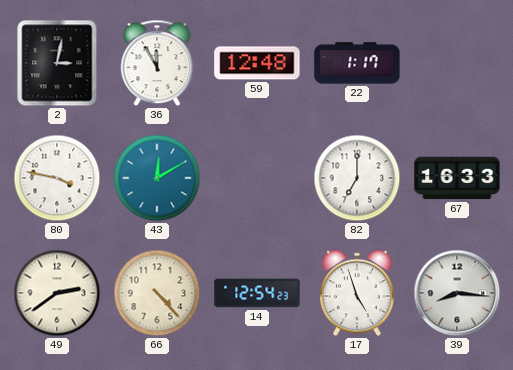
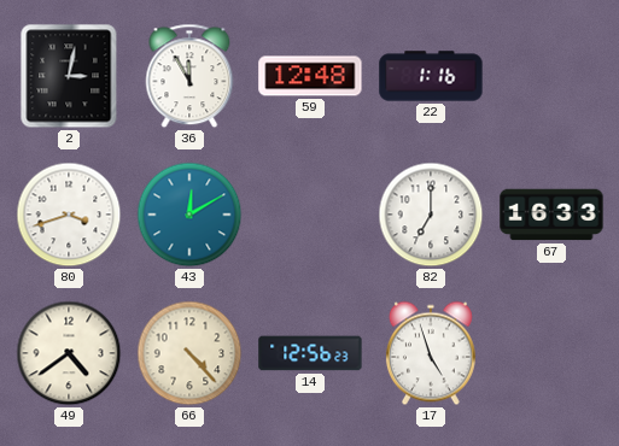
22: 1:17 -> 1:16 (431, 76)
80: 3:47 -> 3:42 (69, 215)
49: 2:39 -> 4:39 (69, 353)
14: 12:54 -> 12:56 (310, 353)
39: 8:16 -> none (457, 293)
